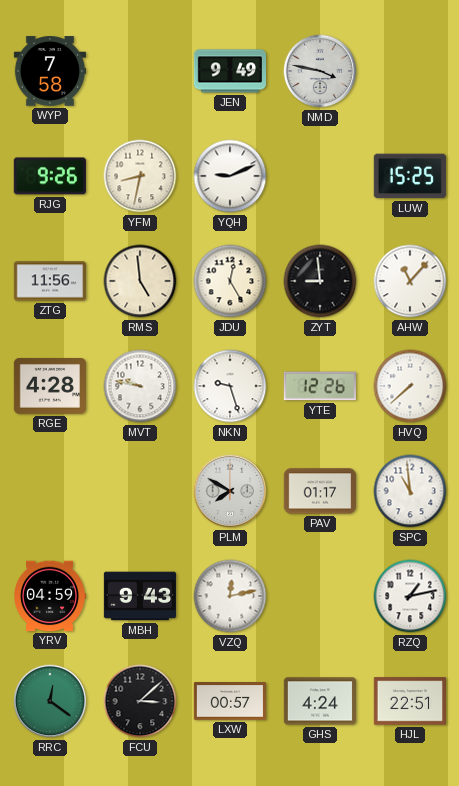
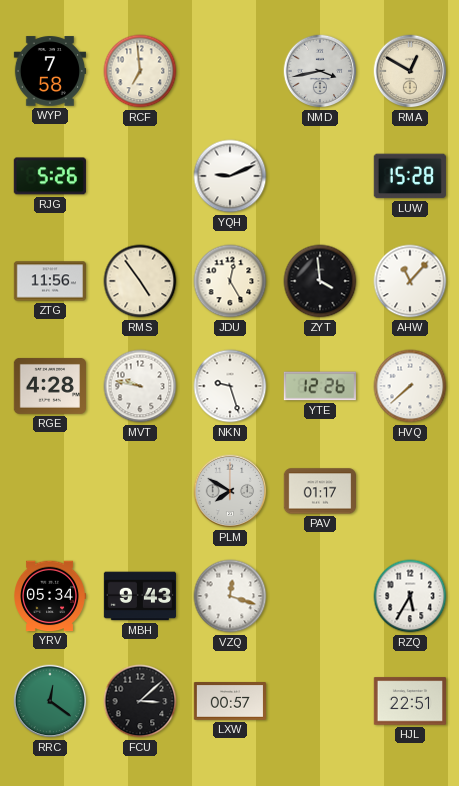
RCF: none -> 6:59 (140, 71)
JEN: 9:49 -> none (230, 71)
NMD: 3:47 -> 3:43 (320, 71)
RMA: none -> 12:50 (410, 71)
RJG: 9:26 -> 5:26 (50, 176)
YFM: 8:32 -> none (140, 176)
LUW: 15:25 -> 15:28 (410, 176)
RMS: 4:59 -> 4:54 (140, 281)
ZYT: 8:59 -> 3:59 (320, 281)
SPC: 10:59 -> none (410, 491)
YRV: 04:59 -> 05:34 (50, 596)
VZQ: 12:13 -> 12:18 (230, 596)
RZQ: 1:13 -> 5:35 (410, 596)
GHS: 4:24 -> none (319, 701)
